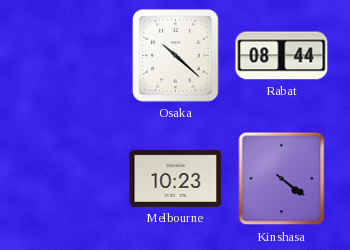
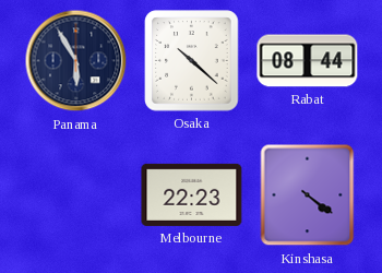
Panama: none -> 5:55 (76, 61)
Melbourne: 10:23 -> 22:23 (192, 194)
